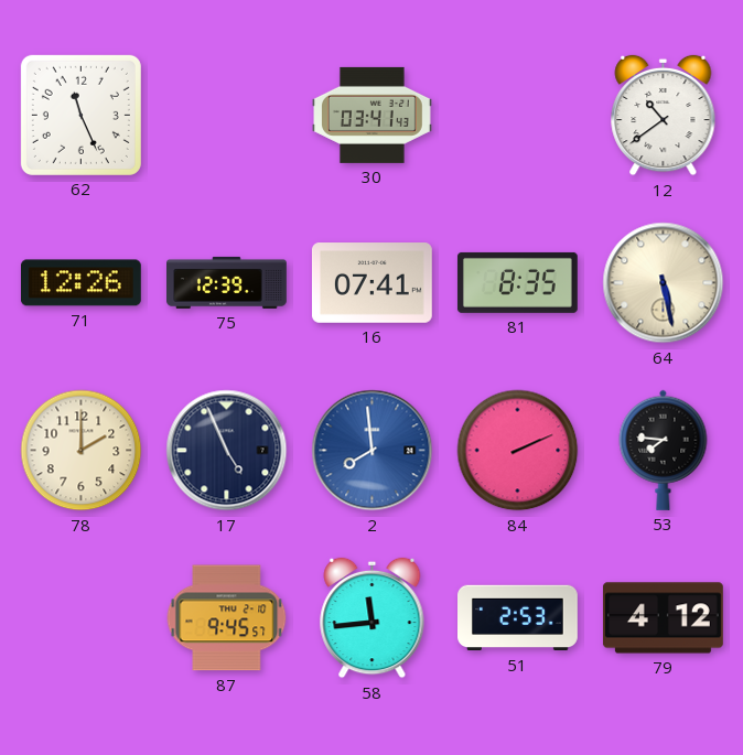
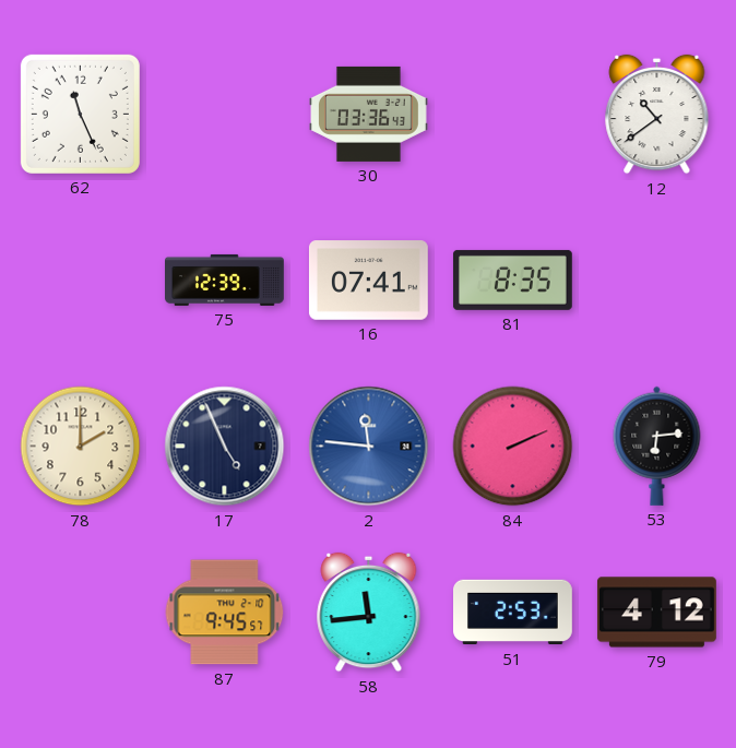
30: 03:41 -> 03:36 (369, 114)
71: 12:26 -> none (80, 283)
64: 5:28 -> none (664, 283)
2: 7:59 -> 11:46 (369, 447)
53: 7:46 -> 6:14 (657, 446)
